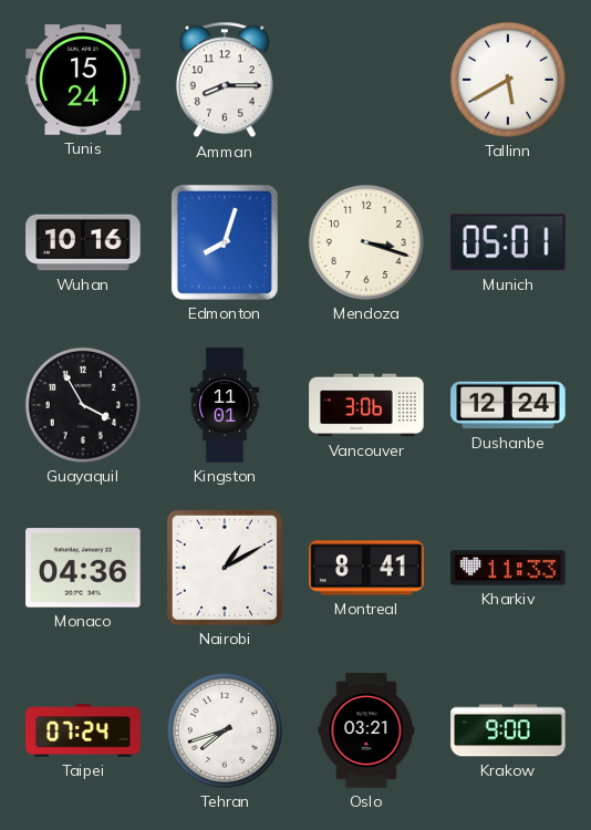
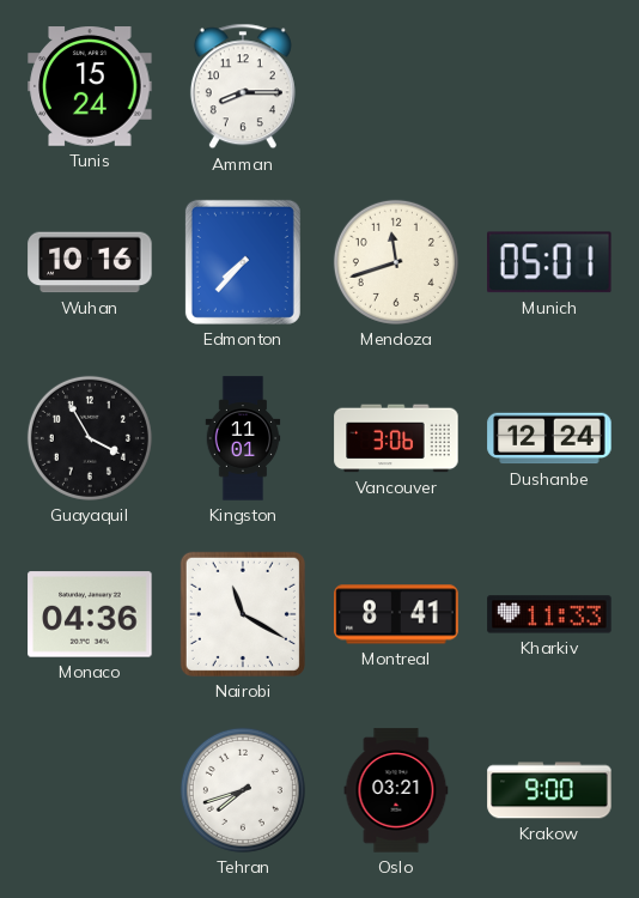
Tallinn: 5:40 -> none (508, 80)
Edmonton: 8:03 -> 7:37 (243, 262)
Mendoza: 3:18 -> 11:42 (396, 262)
Nairobi: 1:10 -> 11:20 (243, 614)
Taipei: 07:24 -> none (83, 730)
